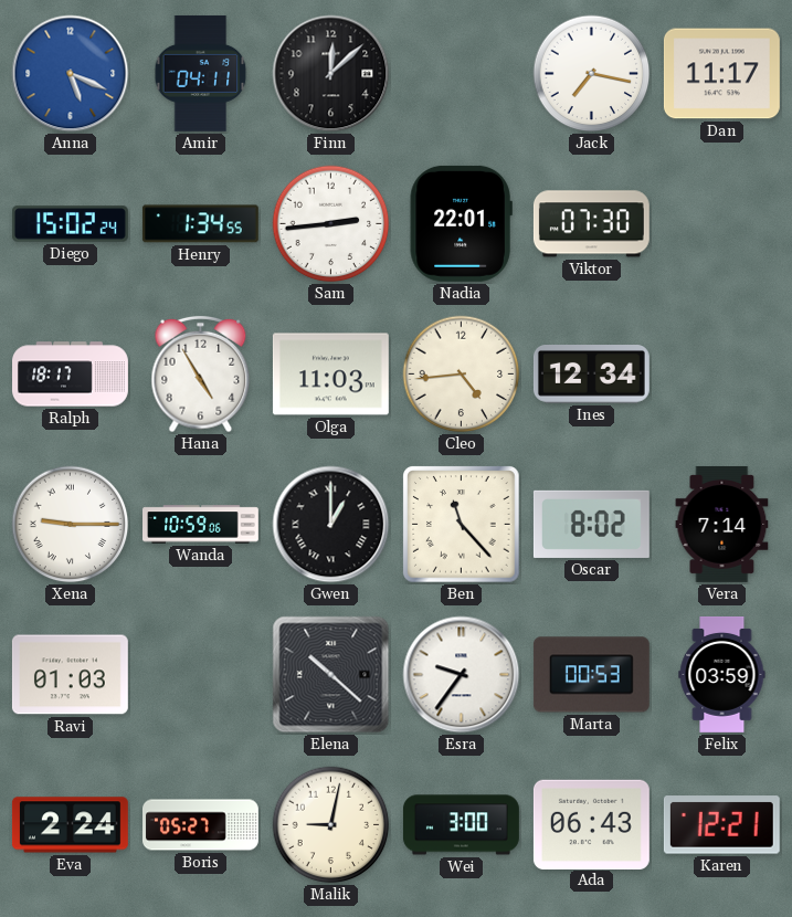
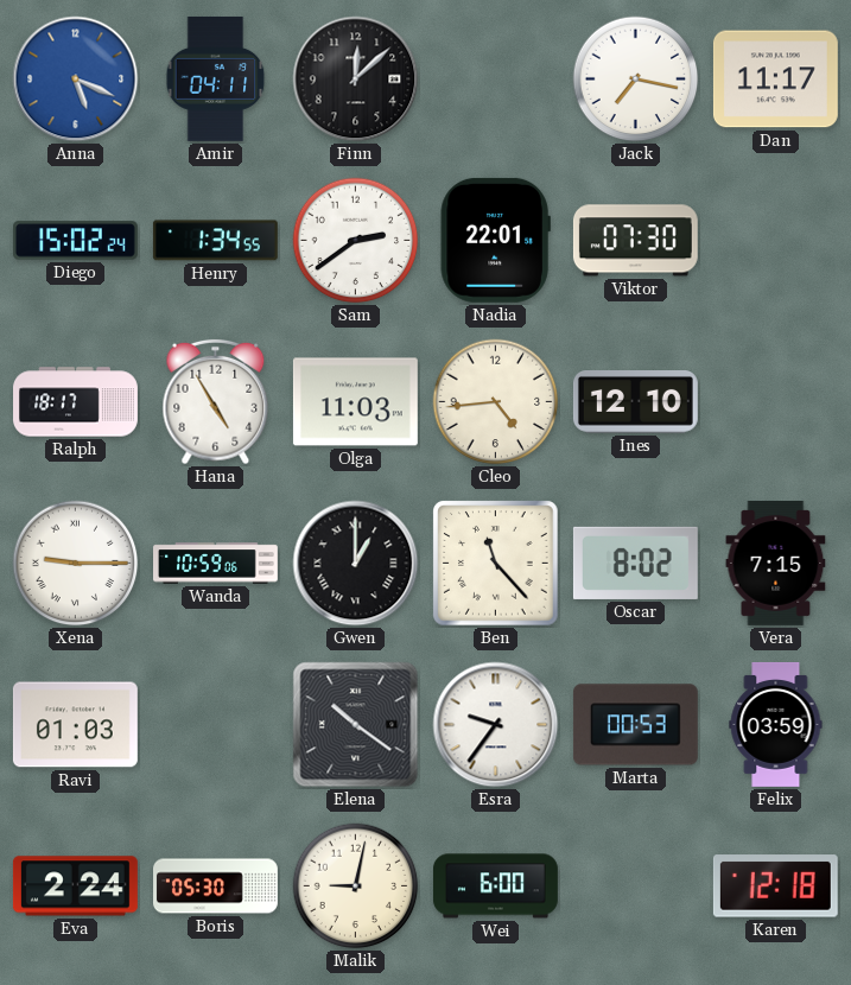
Sam: 2:44 -> 2:39 (356, 241)
Ines: 12:34 -> 12:10 (635, 402)
Vera: 7:14 -> 7:15 (776, 563)
Elena: 10:22 -> 10:21 (356, 725)
Boris: 05:27 -> 05:30 (216, 887)
Wei: 3:00 -> 6:00 (495, 887)
Ada: 06:43 -> none (591, 824)
Karen: 12:21 -> 12:18 (775, 887)
